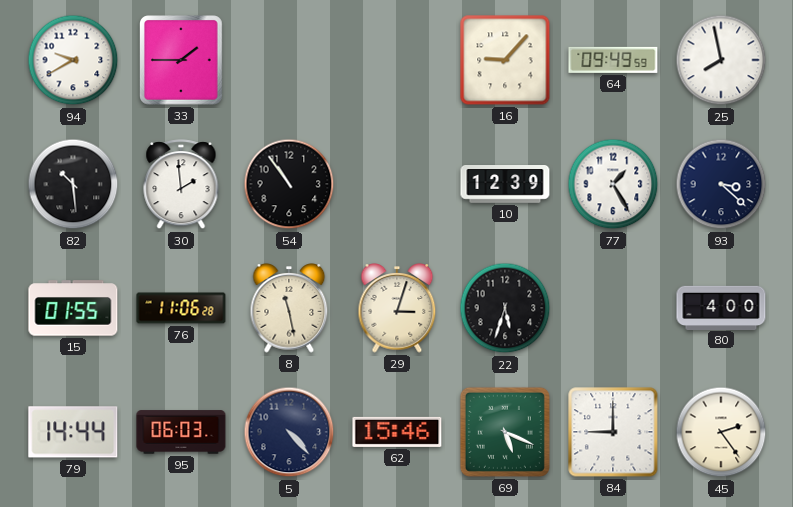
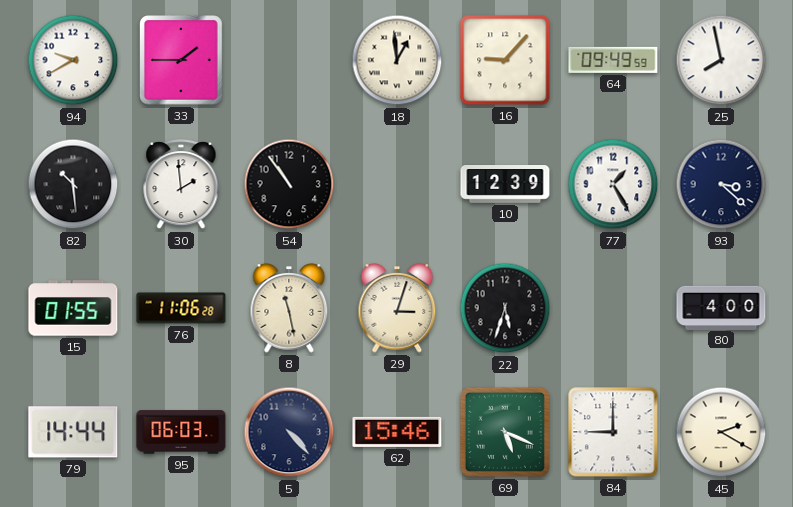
18: none -> 12:59 (397, 60)
45: 2:24 -> 2:20 (721, 432)
